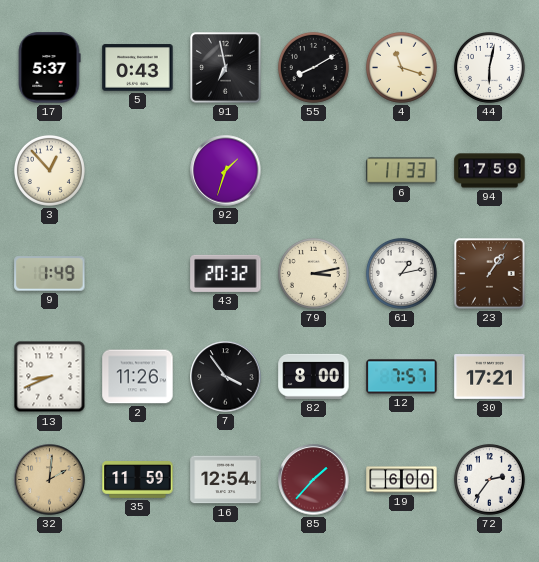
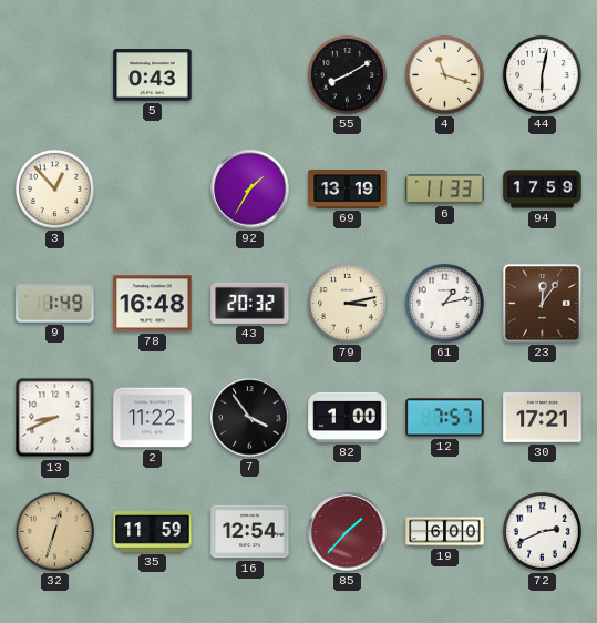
17: 5:37 -> none (49, 68)
91: 6:58 -> none (226, 68)
92: 1:33 -> 1:35 (250, 190)
69: none -> 13:19 (348, 190)
78: none -> 16:48 (153, 304)
23: 1:06 -> 12:06 (543, 304)
2: 11:26 -> 11:22 (153, 418)
82: 8:00 -> 1:00 (348, 417)
32: 2:01 -> 12:33 (55, 532)
72: 2:36 -> 2:41 (542, 531)
